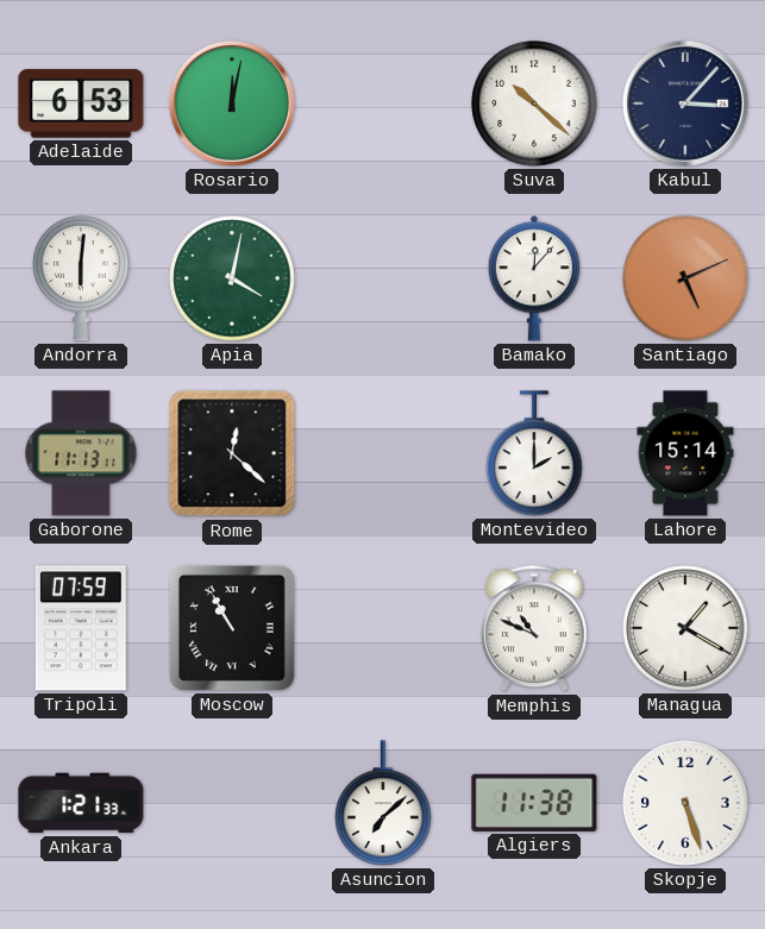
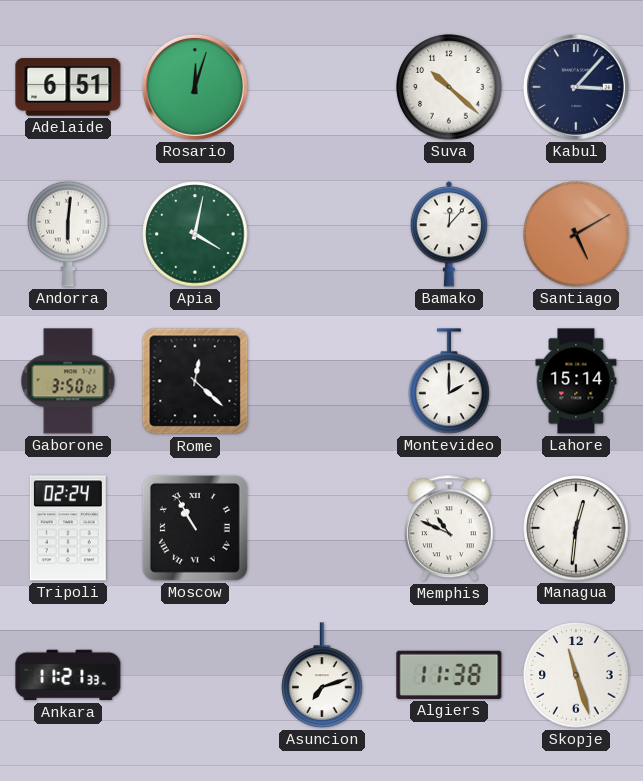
Adelaide: 6:53 -> 6:51 (68, 87)
Rosario: 12:02 -> 12:03 (195, 87)
Santiago: 5:11 -> 5:10 (576, 234)
Gaborone: 11:13 -> 3:50 (68, 381)
Tripoli: 07:59 -> 02:24 (68, 528)
Managua: 1:20 -> 12:31 (576, 528)
Ankara: 1:21 -> 11:21 (68, 675)
Asuncion: 7:08 -> 7:12 (322, 675)
Skopje: 5:27 -> 11:27 (576, 675)
